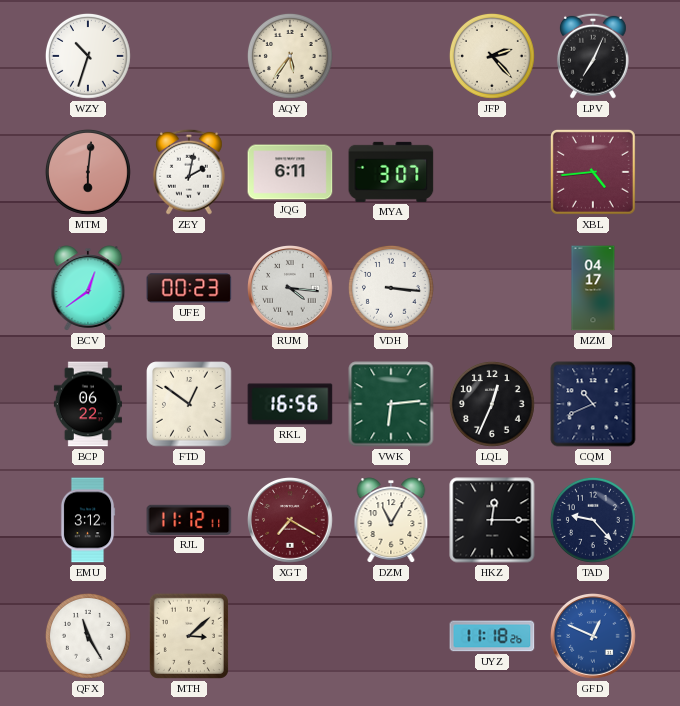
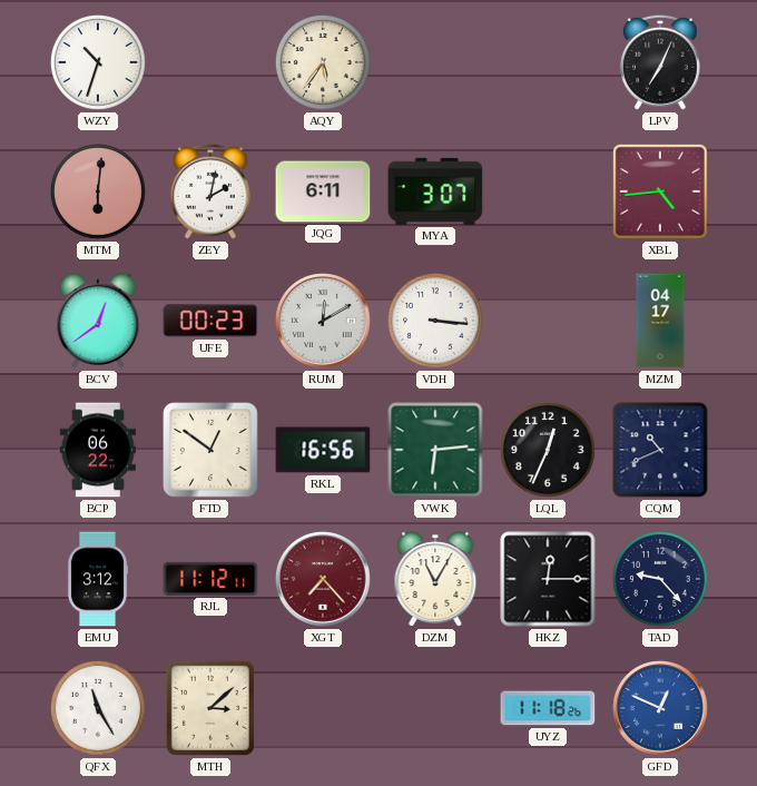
JFP: 2:23 -> none (492, 56)
RUM: 4:16 -> 12:10 (323, 321)
XGT: 7:20 -> 7:23 (323, 579)
